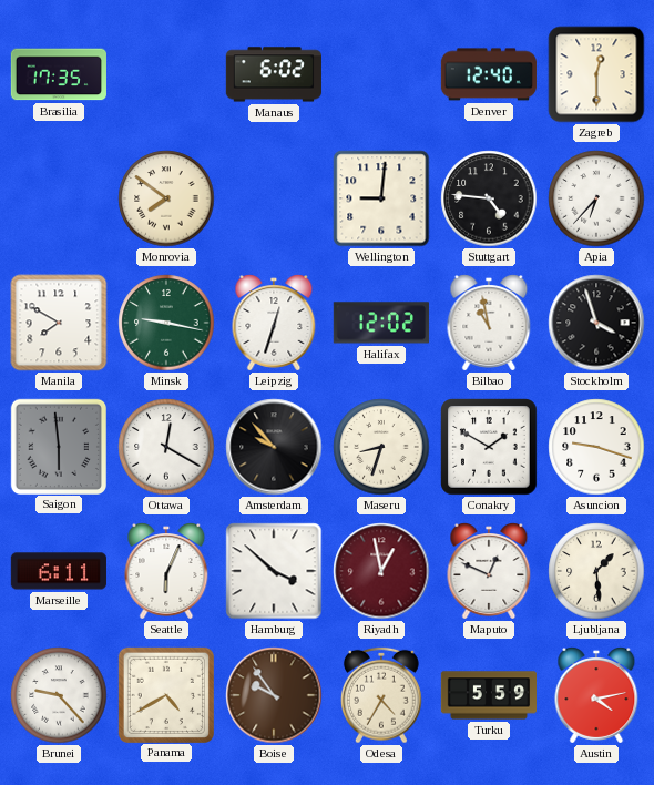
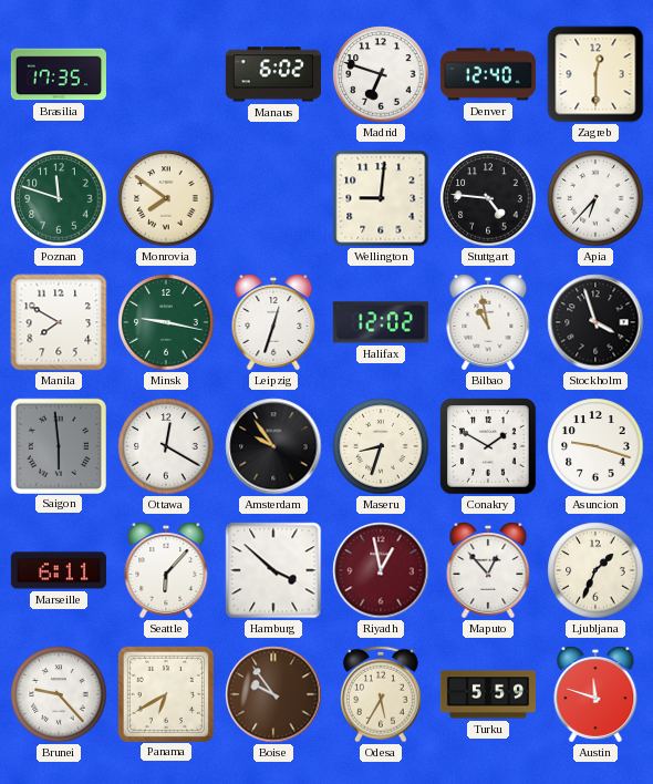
Madrid: none -> 6:48 (381, 74)
Poznan: none -> 11:48 (59, 198)
Amsterdam: 9:53 -> 9:54 (273, 446)
Seattle: 6:04 -> 6:07 (166, 570)
Maputo: 12:49 -> 12:53 (488, 570)
Ljubljana: 1:29 -> 1:34 (595, 570)
Panama: 4:40 -> 6:40 (165, 693)
Odesa: 4:35 -> 5:35 (382, 694)
Austin: 4:13 -> 11:48 (595, 694)
